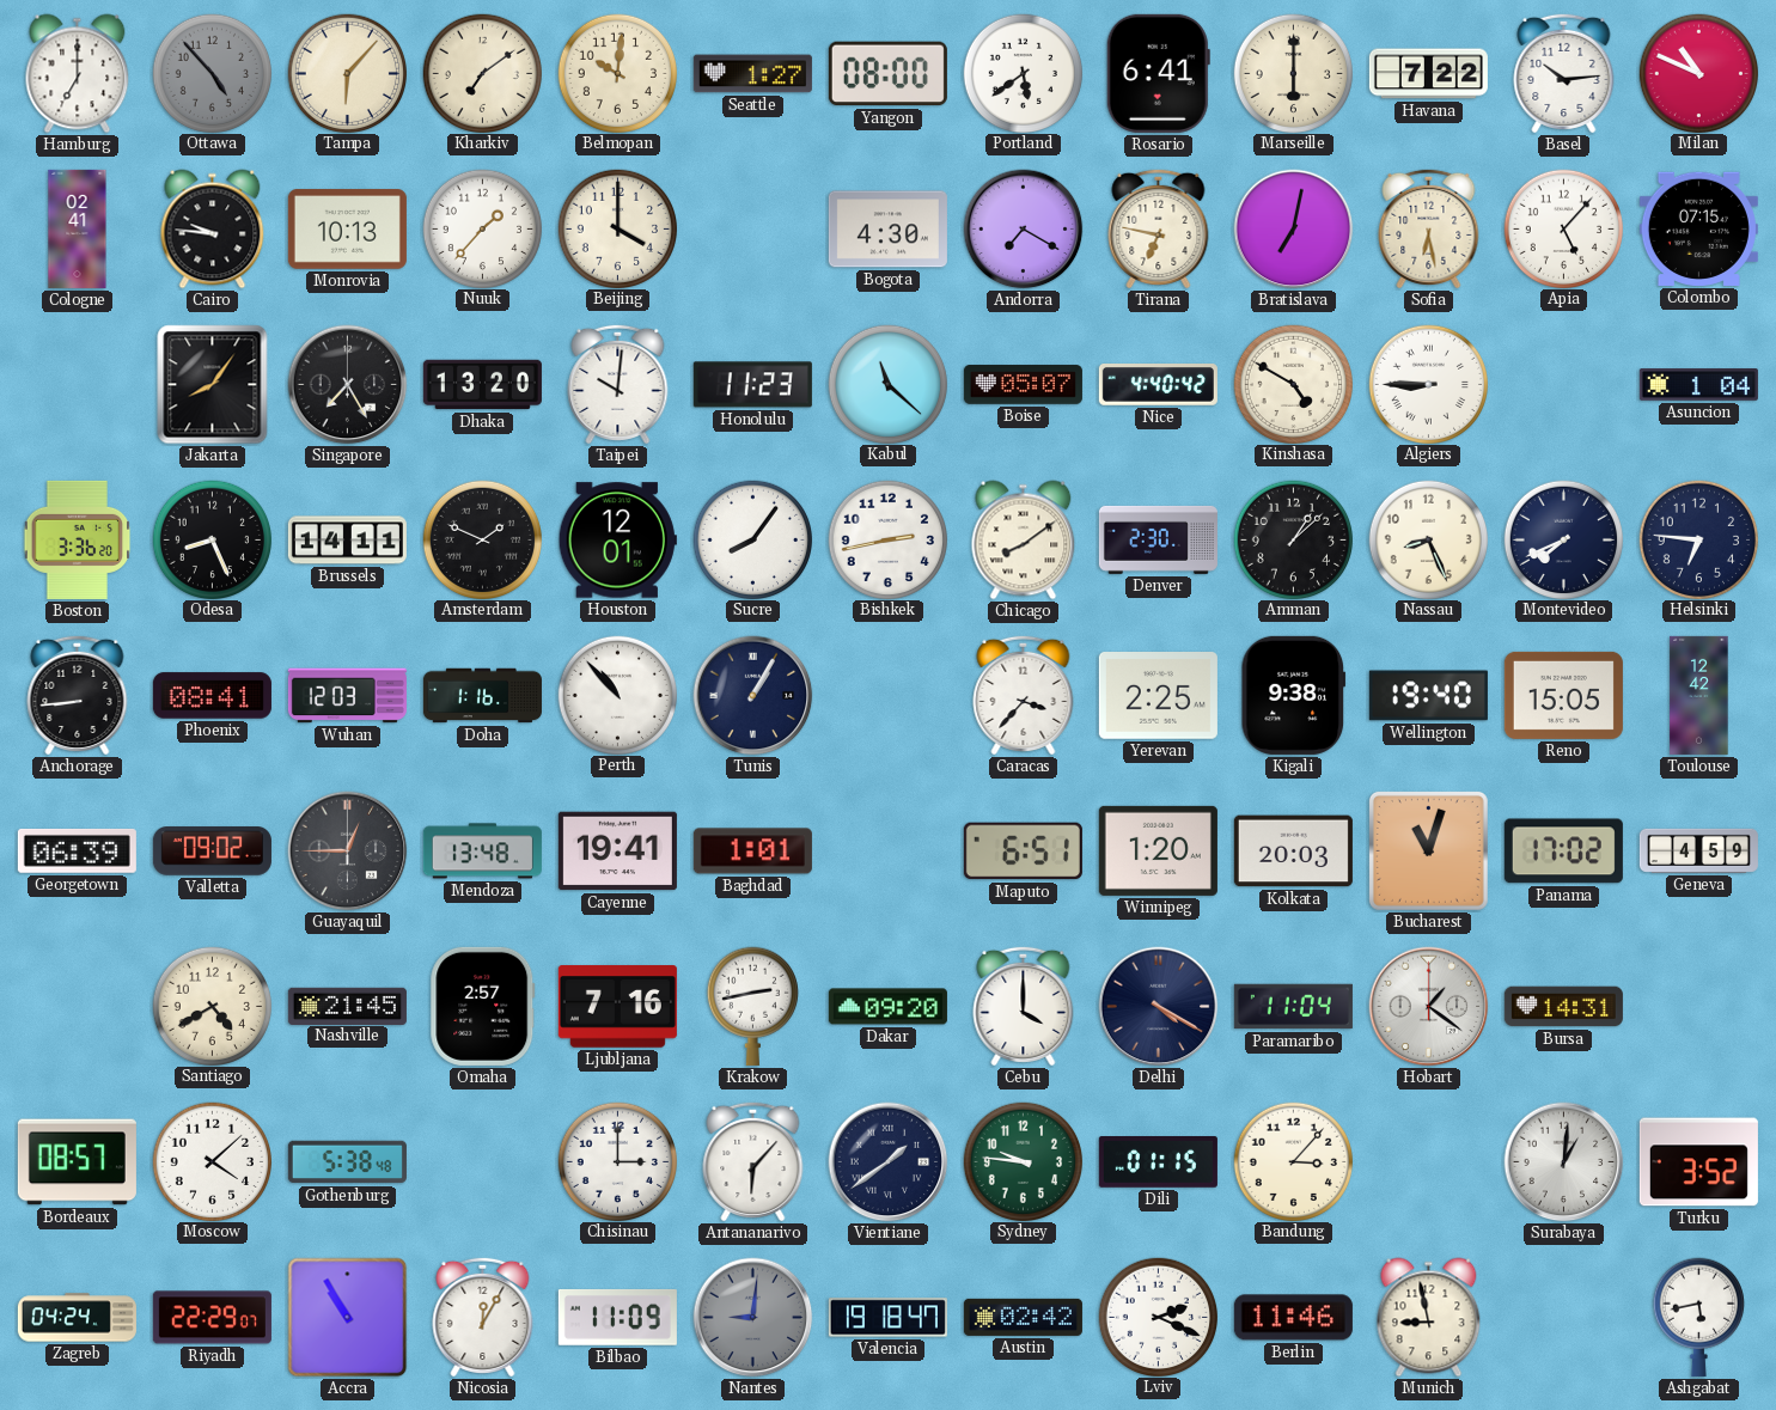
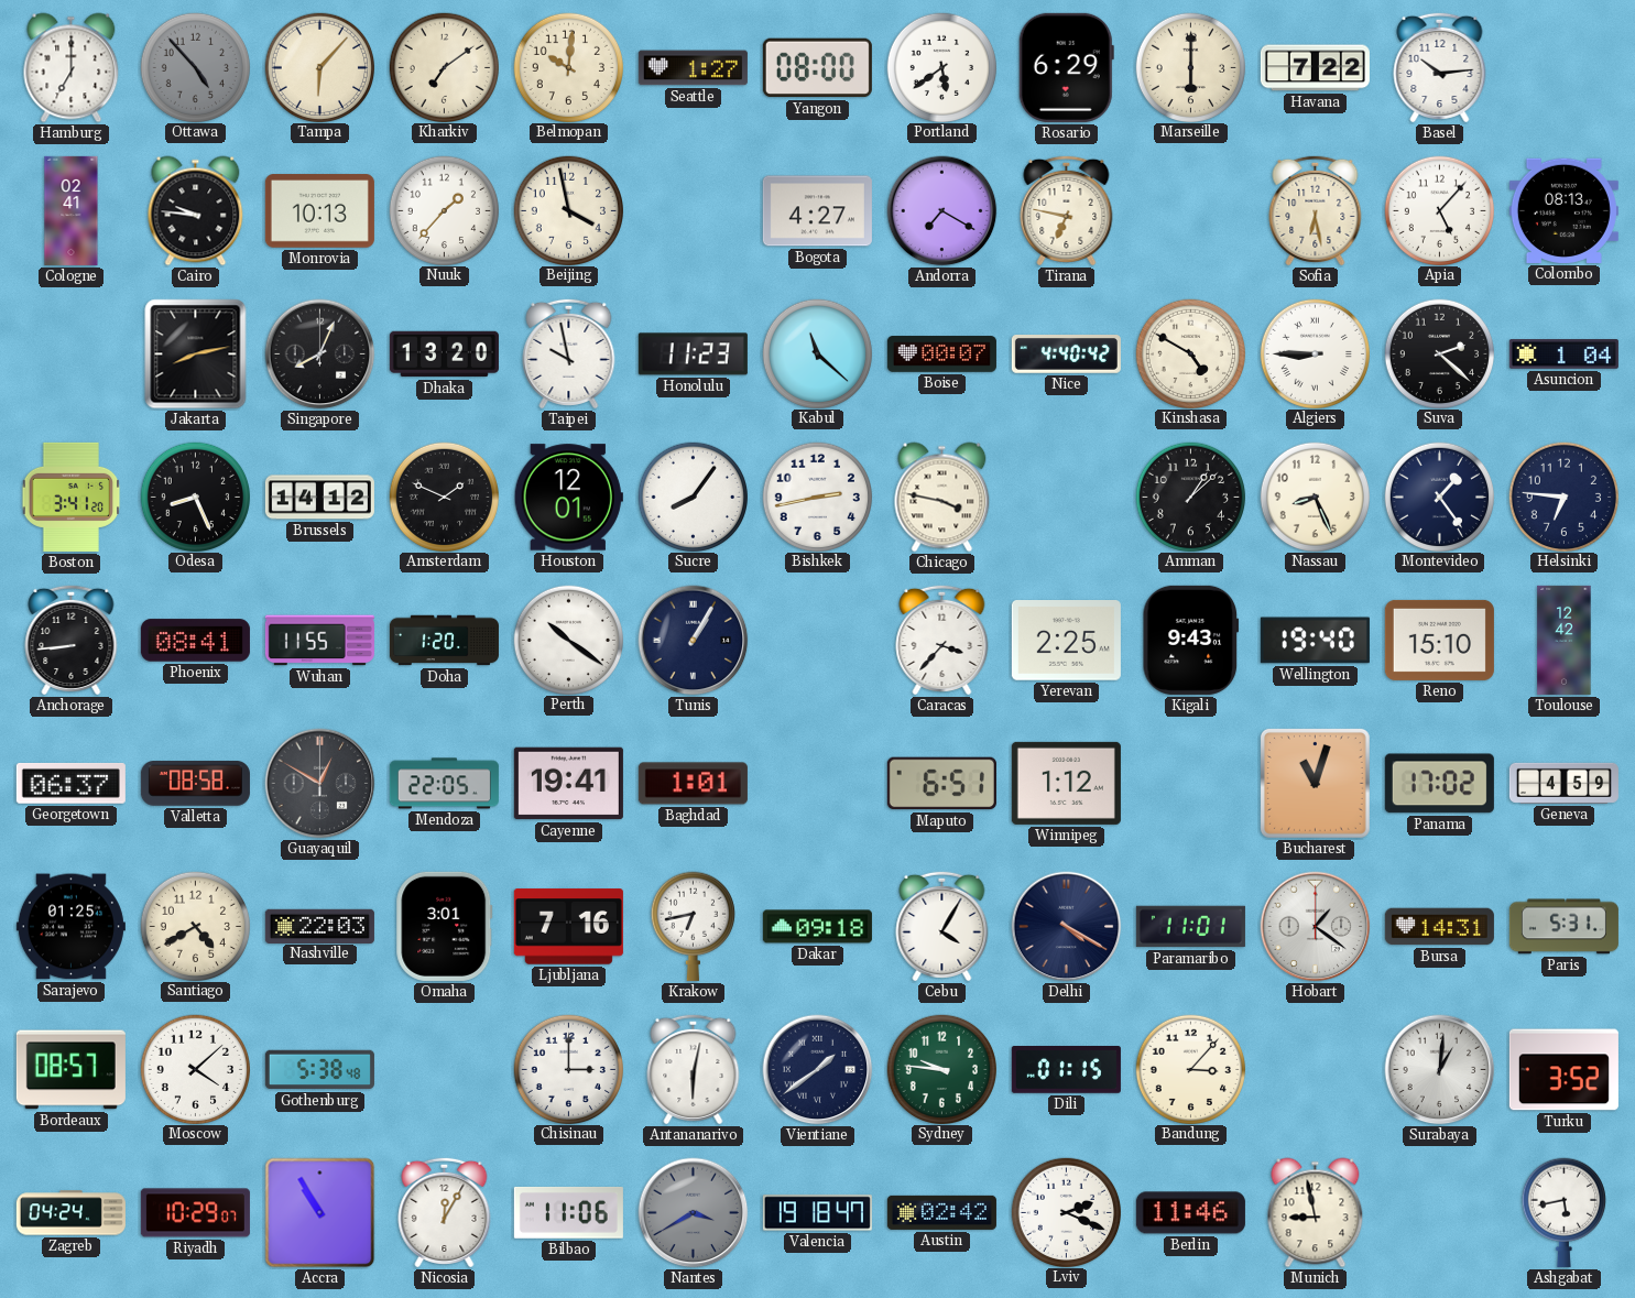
Rosario: 6:41 -> 6:29 (1066, 67)
Milan: 10:49 -> none (1698, 73)
Beijing: 4:00 -> 3:58 (568, 210)
Bogota: 4:30 -> 4:27 (817, 211)
Bratislava: 7:02 -> none (1294, 230)
Colombo: 07:15 -> 08:13 (1563, 210)
Jakarta: 8:06 -> 8:13 (196, 355)
Singapore: 7:25 -> 8:04 (320, 355)
Taipei: 10:01 -> 9:58 (569, 353)
Boise: 05:07 -> 00:07 (941, 355)
Suva: none -> 2:22 (1439, 353)
Boston: 3:36 -> 3:41 (72, 497)
Brussels: 14:11 -> 14:12 (319, 498)
Chicago: 8:09 -> 3:47 (942, 498)
Denver: 2:30 -> none (1158, 539)
Montevideo: 7:41 -> 1:24 (1439, 497)
Wuhan: 12:03 -> 11:55 (319, 641)
Doha: 1:16 -> 1:20 (444, 641)
Perth: 10:53 -> 10:21 (568, 640)
Kigali: 9:38 -> 9:43 (1190, 640)
Reno: 15:05 -> 15:10 (1439, 640)
Georgetown: 06:39 -> 06:37 (70, 784)
Valletta: 09:02 -> 08:58 (195, 784)
Guayaquil: 12:45 -> 12:50 (320, 784)
Mendoza: 13:48 -> 22:05 (444, 784)
Winnipeg: 1:20 -> 1:12 (1066, 783)
Kolkata: 20:03 -> none (1293, 852)
Sarajevo: none -> 01:25 (70, 927)
Nashville: 21:45 -> 22:03 (319, 926)
Omaha: 2:57 -> 3:01 (445, 926)
Krakow: 2:43 -> 6:43 (693, 926)
Dakar: 09:20 -> 09:18 (817, 927)
Cebu: 4:00 -> 4:05 (942, 926)
Paramaribo: 11:04 -> 11:01 (1190, 927)
Paris: none -> 5:31 (1563, 927)
Antananarivo: 6:07 -> 6:02 (694, 1069)
Riyadh: 22:29 -> 10:29 (195, 1213)
Bilbao: 11:09 -> 11:06 (568, 1212)
Nantes: 9:01 -> 3:40 (694, 1213)
